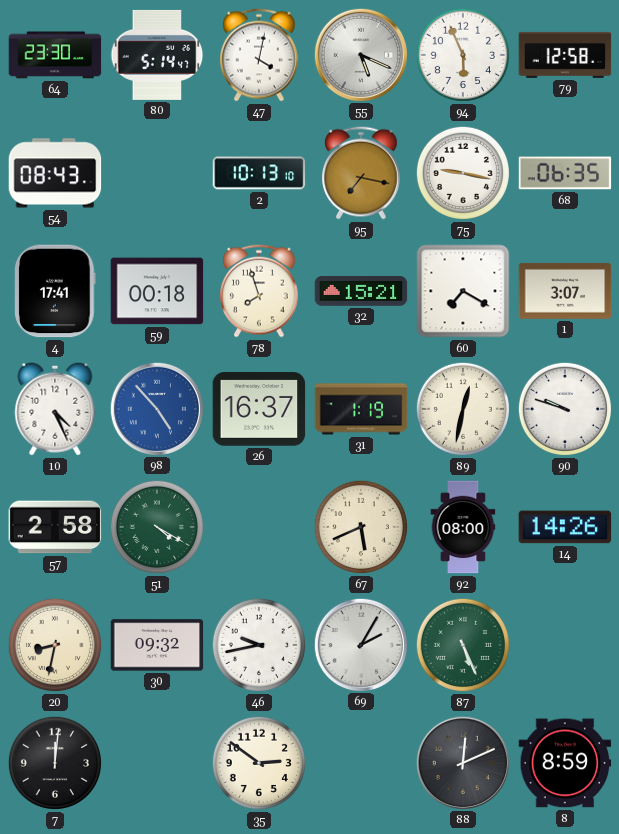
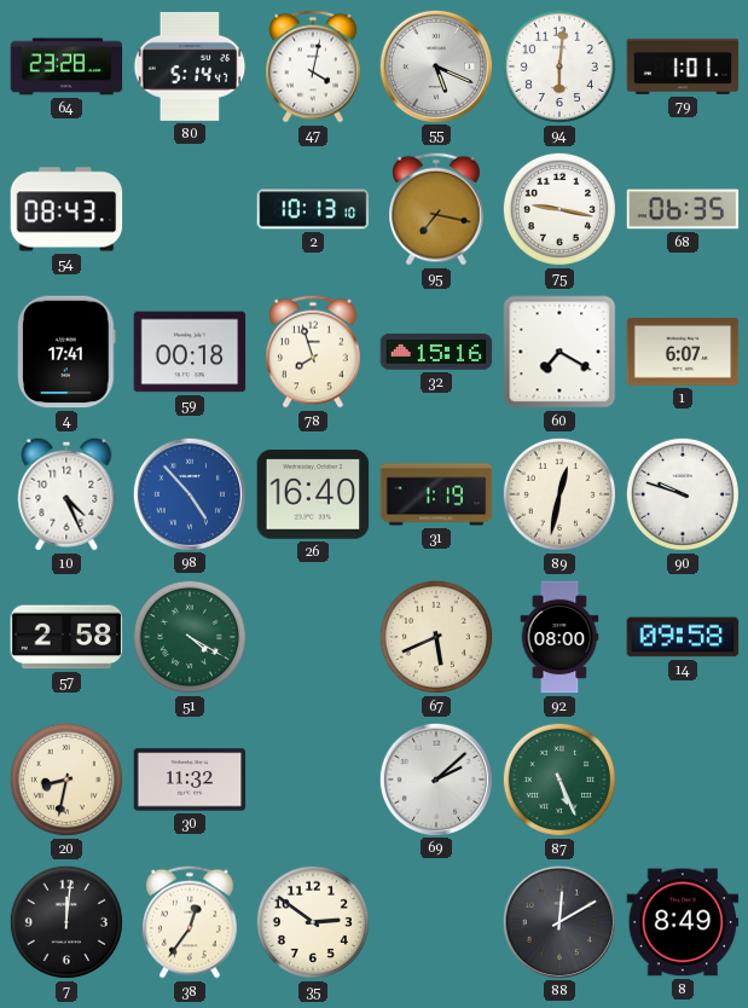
64: 23:30 -> 23:28 (66, 66)
94: 5:56 -> 6:01 (559, 66)
79: 12:58 -> 1:01 (683, 66)
32: 15:21 -> 15:16 (436, 352)
1: 3:07 -> 6:07 (683, 352)
26: 16:37 -> 16:40 (313, 494)
14: 14:26 -> 09:58 (683, 637)
30: 09:32 -> 11:32 (190, 780)
46: 9:43 -> none (259, 645)
69: 2:05 -> 2:08 (435, 778)
38: none -> 12:36 (191, 922)
88: 12:11 -> 12:10 (558, 921)
8: 8:59 -> 8:49 (683, 922)
